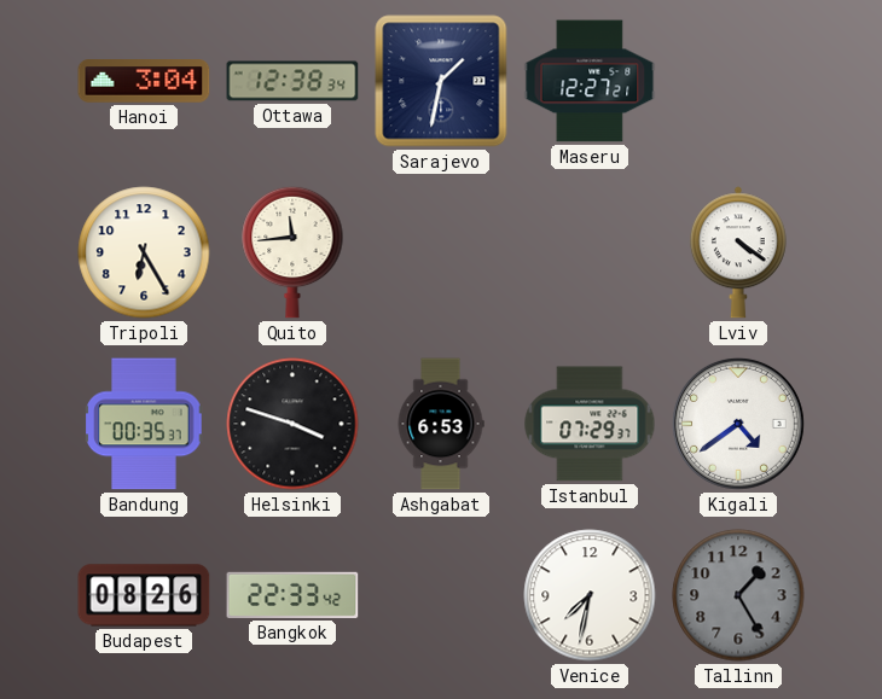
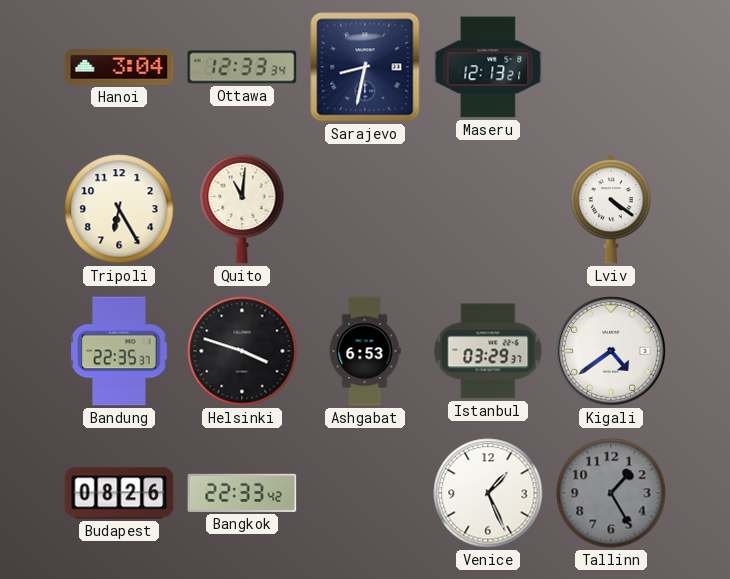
Ottawa: 12:38 -> 12:33 (242, 67)
Sarajevo: 1:32 -> 8:32 (365, 67)
Maseru: 12:27 -> 12:13 (488, 67)
Quito: 11:44 -> 11:01 (242, 209)
Bandung: 00:35 -> 22:35 (119, 351)
Istanbul: 07:29 -> 03:29 (488, 351)
Venice: 7:32 -> 1:26 (488, 493)
